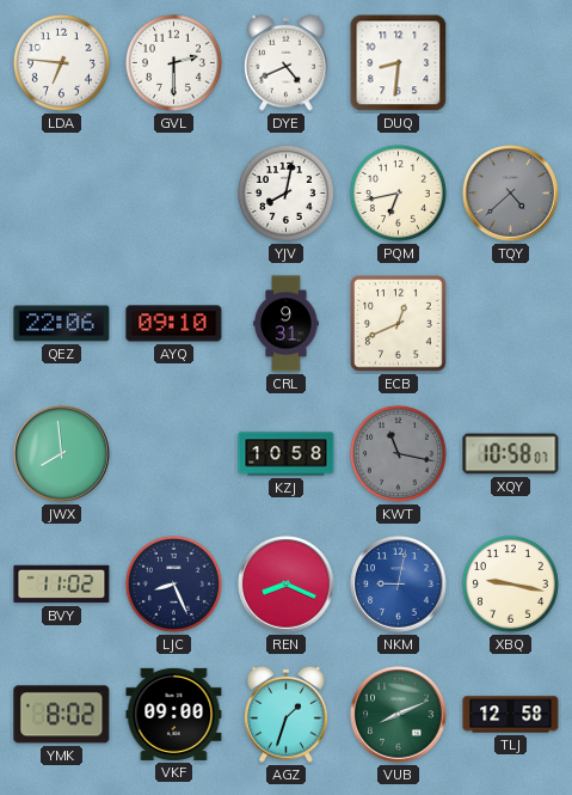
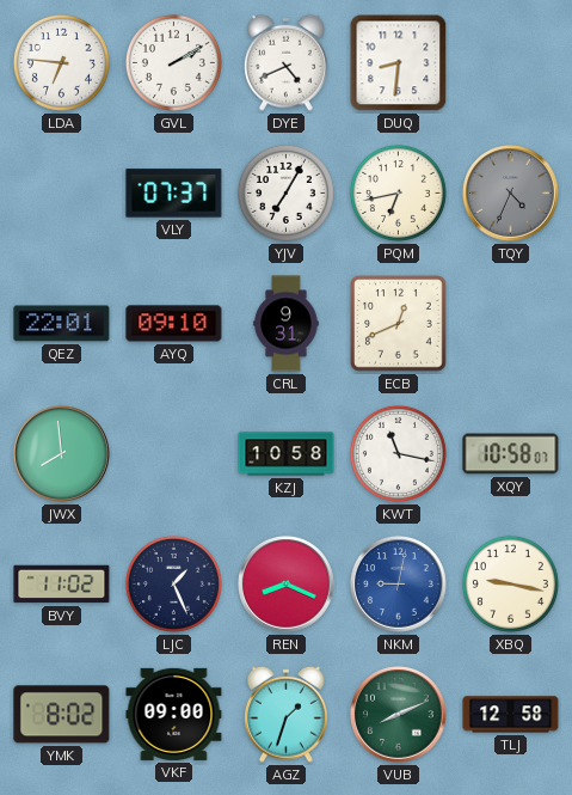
GVL: 2:30 -> 2:10 (173, 62)
VLY: none -> 07:37 (174, 194)
YJV: 8:02 -> 7:05 (285, 192)
TQY: 4:38 -> 4:34 (511, 194)
QEZ: 22:06 -> 22:01 (62, 324)
KWT dial: grey -> white (398, 453)
LJC: 8:26 -> 1:26 (173, 583)
